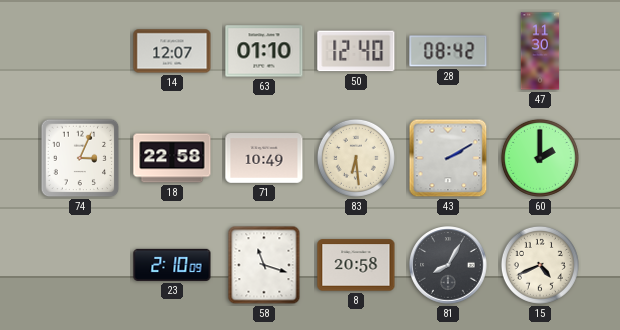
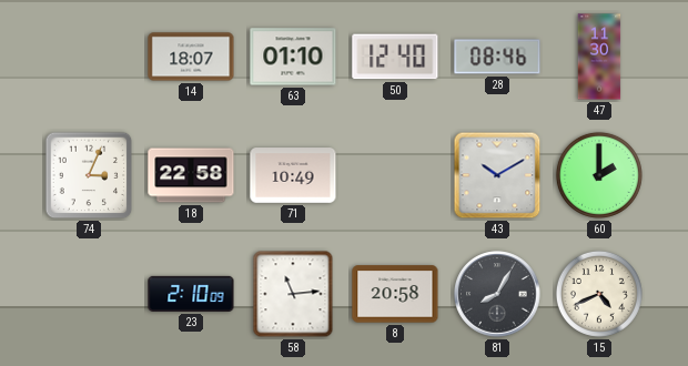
14: 12:07 -> 18:07 (191, 57)
28: 08:42 -> 08:46 (497, 57)
83: 6:29 -> none (356, 158)
43: 2:10 -> 10:10 (497, 175)
58: 11:18 -> 11:14 (293, 294)
